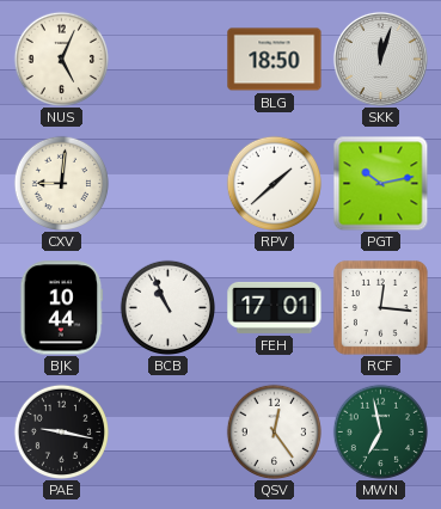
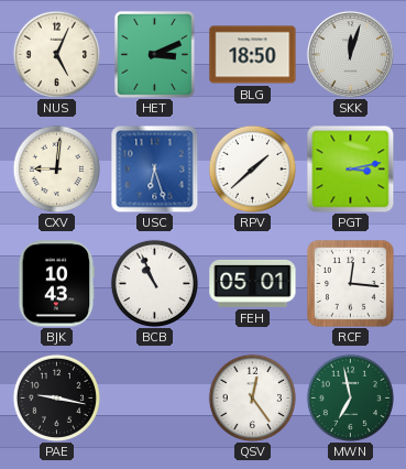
HET: none -> 3:11 (154, 54)
USC: none -> 6:27 (154, 168)
PGT: 10:13 -> 3:13 (350, 168)
BJK: 10:44 -> 10:43 (57, 284)
FEH: 17:01 -> 05:01 (253, 283)
